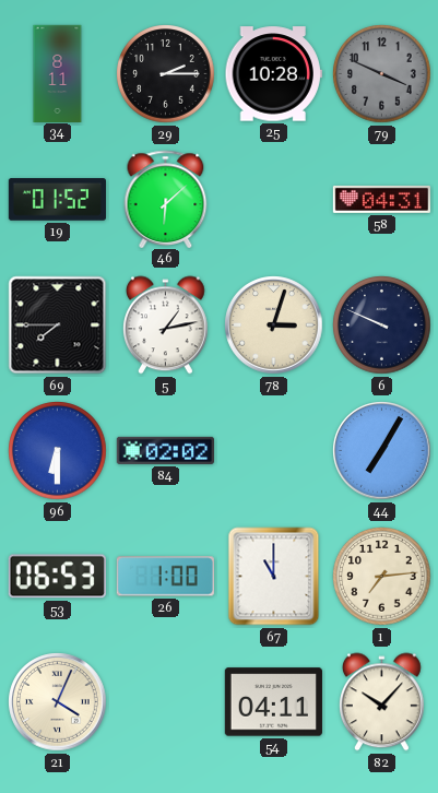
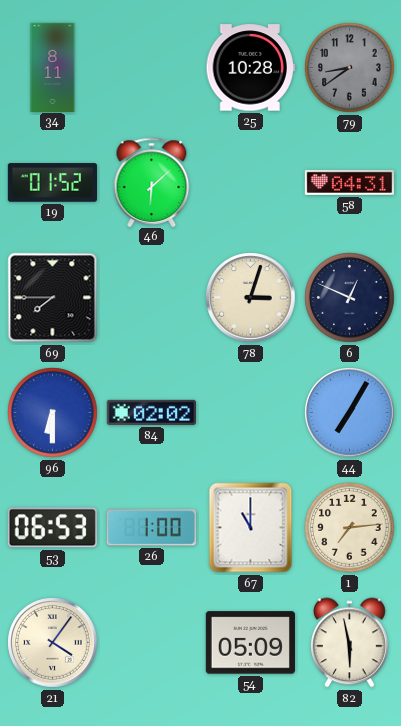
29: 2:15 -> none (166, 74)
79: 3:49 -> 8:39 (350, 68)
5: 1:13 -> none (165, 326)
6: 9:49 -> 12:49 (350, 298)
21: 4:04 -> 4:06 (53, 643)
54: 04:11 -> 05:09 (250, 643)
82: 10:07 -> 5:58 (349, 643)
